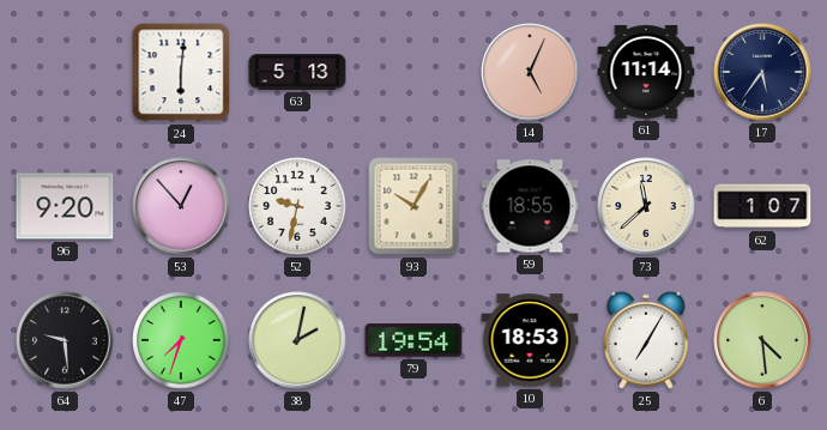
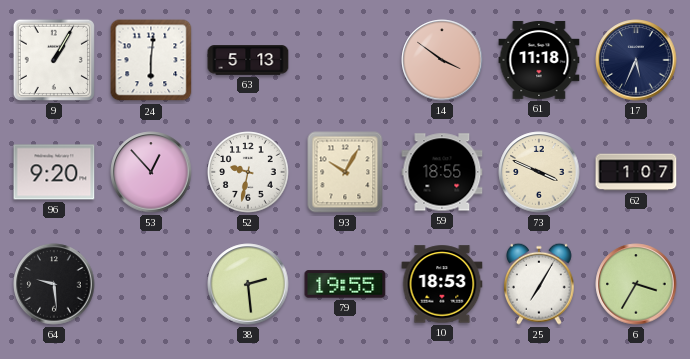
9: none -> 1:05 (54, 60)
14: 5:04 -> 3:51 (442, 60)
61: 11:14 -> 11:18 (539, 60)
17: 5:36 -> 5:34 (636, 60)
73: 11:38 -> 3:49 (539, 172)
47: 7:33 -> none (181, 340)
38: 2:02 -> 2:29 (248, 284)
79: 19:54 -> 19:55 (345, 284)
6: 4:29 -> 3:35 (636, 284)
